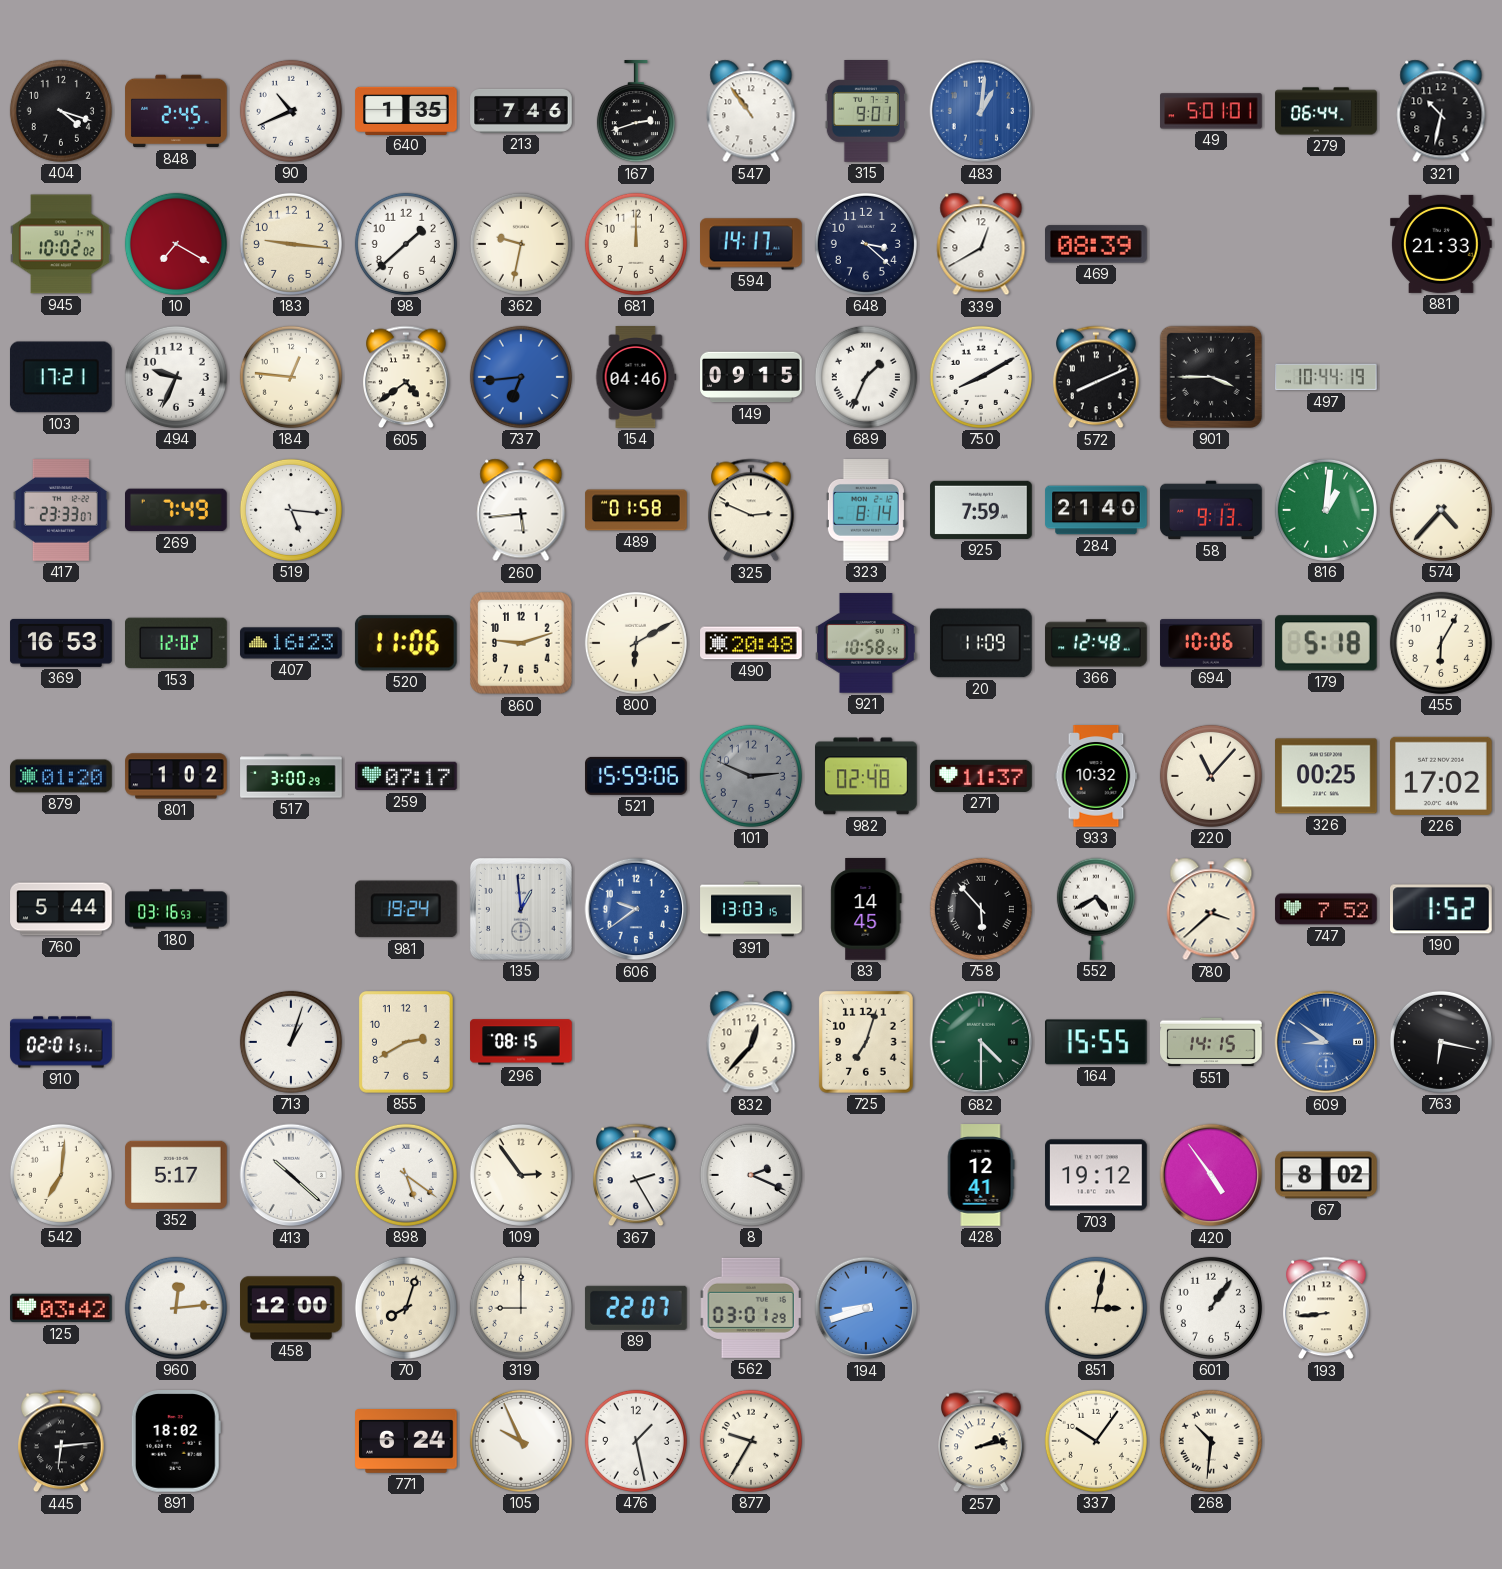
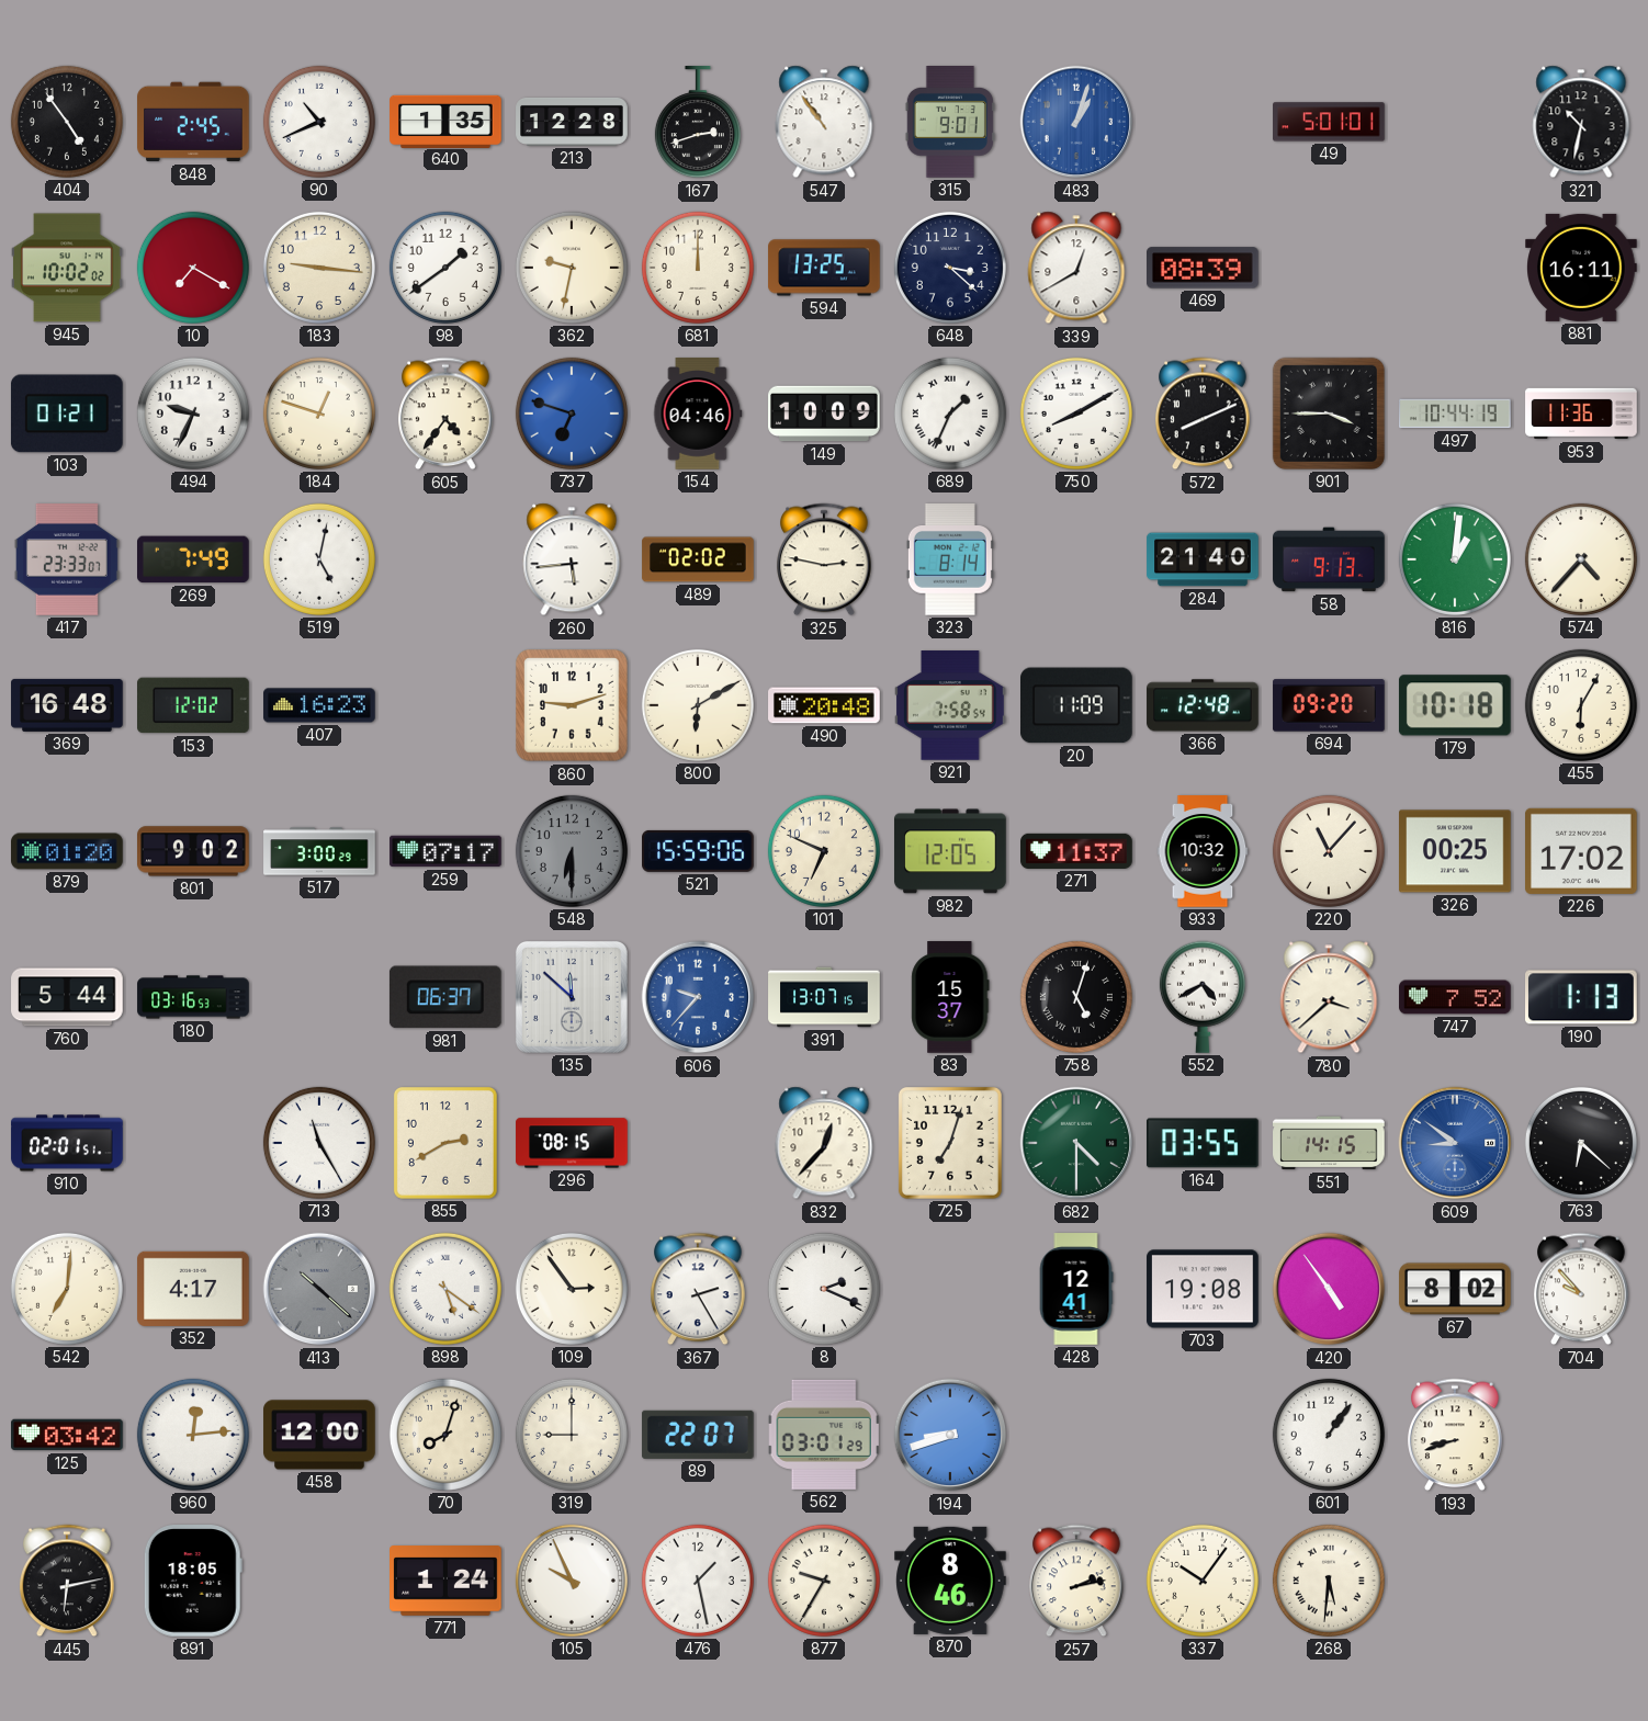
404: 4:18 -> 4:54 (67, 122)
213: 7:46 -> 12:28 (572, 122)
483: 1:01 -> 1:03 (1076, 122)
279: 06:44 -> none (1326, 111)
98: 1:38 -> 1:39 (445, 268)
594: 14:17 -> 13:25 (824, 268)
881: 21:33 -> 16:11 (1581, 268)
103: 17:21 -> 01:21 (67, 414)
184: 12:46 -> 12:48 (319, 414)
605: 4:39 -> 4:36 (445, 414)
737: 6:44 -> 6:48 (572, 414)
149: 09:15 -> 10:09 (824, 414)
953: none -> 11:36 (1581, 414)
519: 5:16 -> 5:02 (319, 559)
489: 01:58 -> 02:02 (698, 559)
325: 2:49 -> 2:47 (824, 559)
925: 7:59 -> none (981, 510)
369: 16:53 -> 16:48 (67, 705)
520: 11:06 -> none (406, 643)
921: 10:58 -> 7:58 (951, 705)
694: 10:06 -> 09:20 (1329, 705)
179: 5:18 -> 10:18 (1455, 705)
801: 1:02 -> 9:02 (193, 851)
548: none -> 6:30 (572, 851)
101: 2:49 -> 6:49 (824, 851)
101 dial: grey -> cream (824, 851)
982: 02:48 -> 12:05 (950, 851)
981: 19:24 -> 06:37 (445, 997)
135: 12:59 -> 11:52 (572, 997)
606: 9:39 -> 9:37 (698, 997)
391: 13:03 -> 13:07 (824, 997)
83: 14:45 -> 15:37 (950, 997)
758: 5:53 -> 5:03 (1076, 997)
190: 1:52 -> 1:13 (1581, 997)
713: 1:03 -> 11:25 (319, 1143)
164: 15:55 -> 03:55 (1204, 1143)
763: 6:17 -> 6:22 (1581, 1143)
352: 5:17 -> 4:17 (193, 1289)
413 dial: white -> grey (319, 1289)
703: 19:12 -> 19:08 (1203, 1289)
704: none -> 9:53 (1581, 1289)
851: 3:02 -> none (1096, 1308)
193: 8:44 -> 8:42 (1455, 1435)
445: 6:14 -> 6:13 (67, 1581)
891: 18:02 -> 18:05 (193, 1581)
771: 6:24 -> 1:24 (445, 1582)
870: none -> 8:46 (950, 1581)
268: 10:31 -> 5:31 (1329, 1581)
